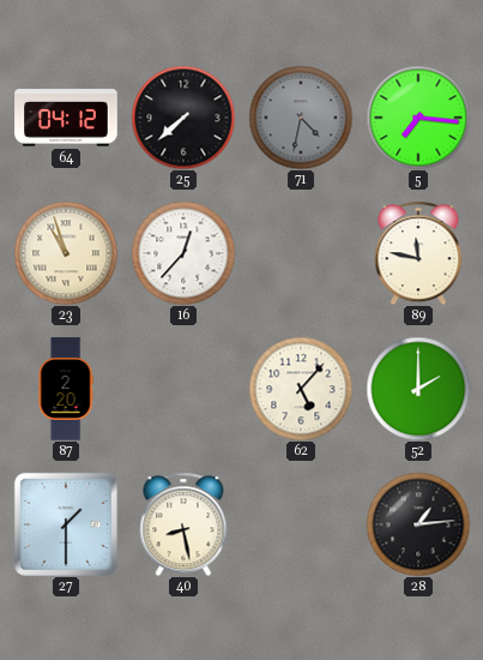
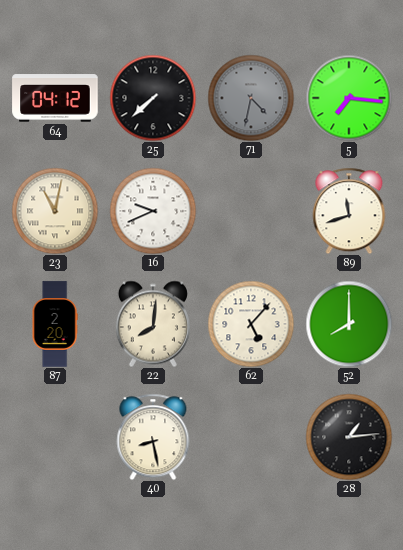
23: 10:57 -> 11:02 (55, 211)
16: 12:37 -> 9:41 (153, 211)
89: 11:47 -> 11:42 (349, 211)
22: none -> 8:01 (153, 324)
52: 2:00 -> 8:00 (349, 324)
27: 1:30 -> none (66, 524)
